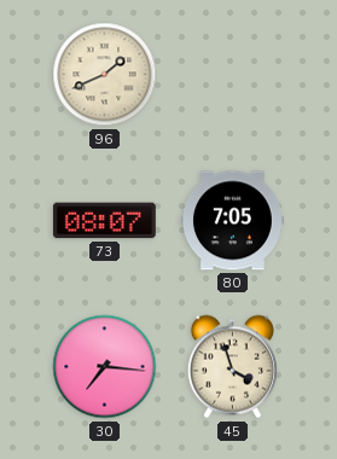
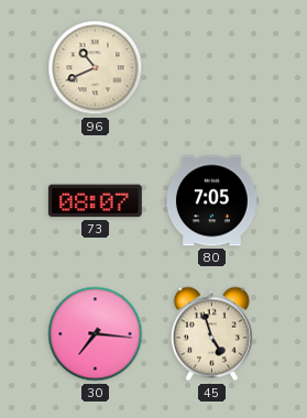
96: 1:41 -> 10:41 (96, 68)
45: 3:57 -> 4:57 (211, 334)
